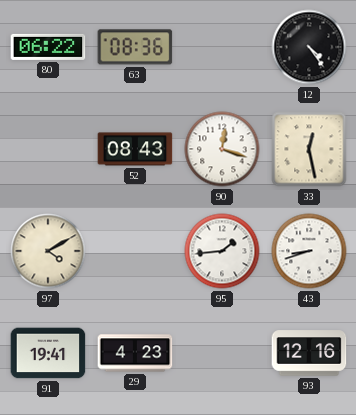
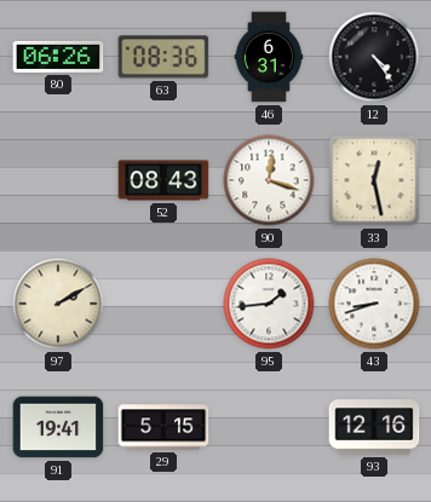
80: 06:22 -> 06:26 (58, 57)
46: none -> 6:31 (269, 57)
97: 4:10 -> 2:10 (58, 304)
29: 4:23 -> 5:15 (163, 427)
